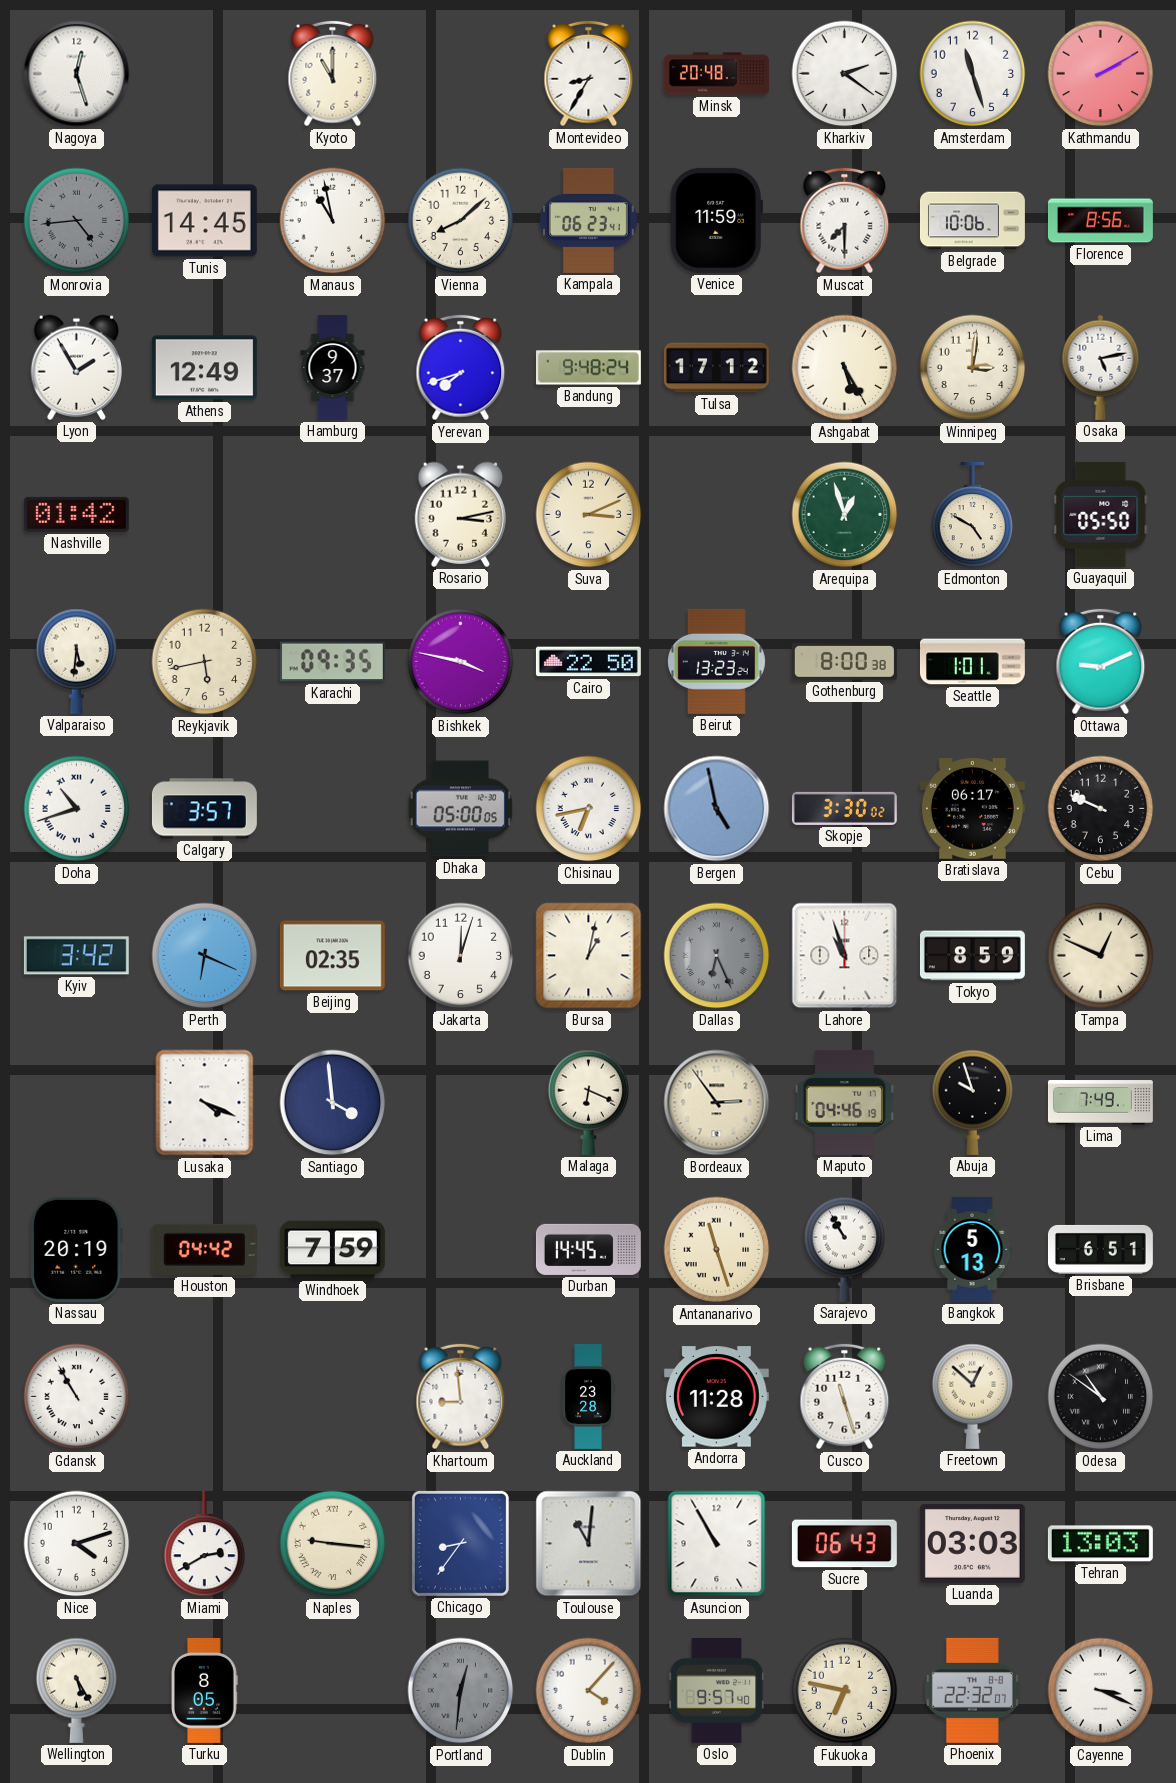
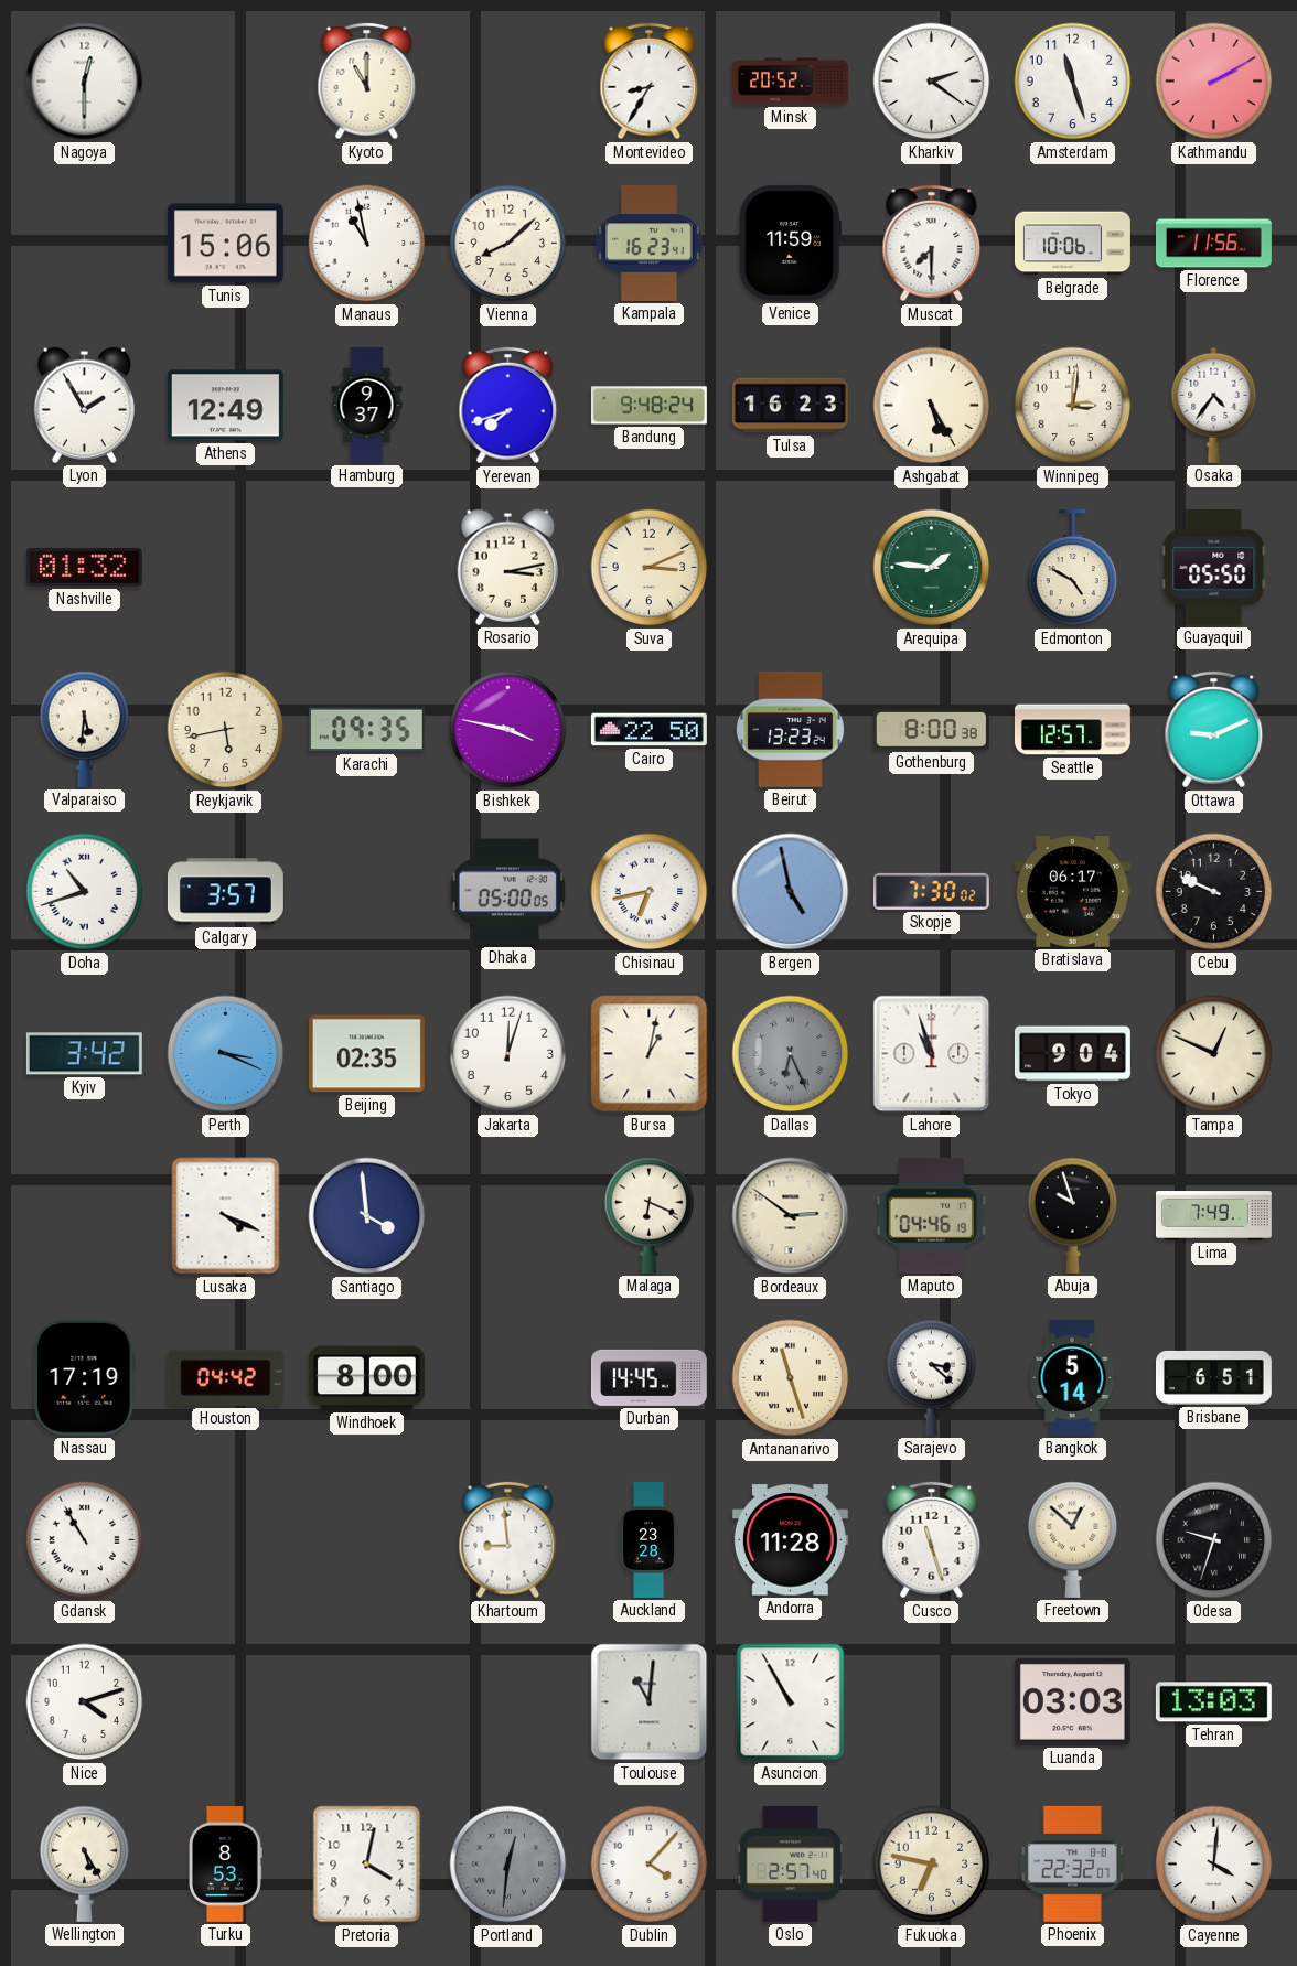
Nagoya: 12:27 -> 12:30 (85, 82)
Minsk: 20:48 -> 20:52 (790, 82)
Monrovia: 4:44 -> none (77, 221)
Tunis: 14:45 -> 15:06 (225, 244)
Kampala: 06:23 -> 16:23 (648, 243)
Florence: 8:56 -> 11:56 (1213, 244)
Tulsa: 17:12 -> 16:23 (790, 406)
Osaka: 5:13 -> 4:36 (1214, 405)
Nashville: 01:42 -> 01:32 (84, 567)
Arequipa: 12:57 -> 1:46 (932, 568)
Seattle: 1:01 -> 12:57 (1072, 730)
Skopje: 3:30 -> 7:30 (931, 891)
Perth: 6:19 -> 3:19 (226, 1054)
Tokyo: 8:59 -> 9:04 (1072, 1054)
Bordeaux: 2:54 -> 2:51 (791, 1216)
Nassau: 20:19 -> 17:19 (84, 1377)
Windhoek: 7:59 -> 8:00 (366, 1378)
Sarajevo: 10:55 -> 3:22 (932, 1377)
Bangkok: 5:13 -> 5:14 (1072, 1377)
Odesa: 10:51 -> 9:33 (1214, 1540)
Miami: 2:40 -> none (205, 1544)
Naples: 9:16 -> none (333, 1544)
Chicago: 8:36 -> none (460, 1543)
Sucre: 06:43 -> none (844, 1544)
Turku: 8:05 -> 8:53 (226, 1863)
Pretoria: none -> 4:02 (367, 1865)
Oslo: 9:57 -> 2:57 (791, 1863)
Cayenne: 3:19 -> 4:01 (1214, 1865)
